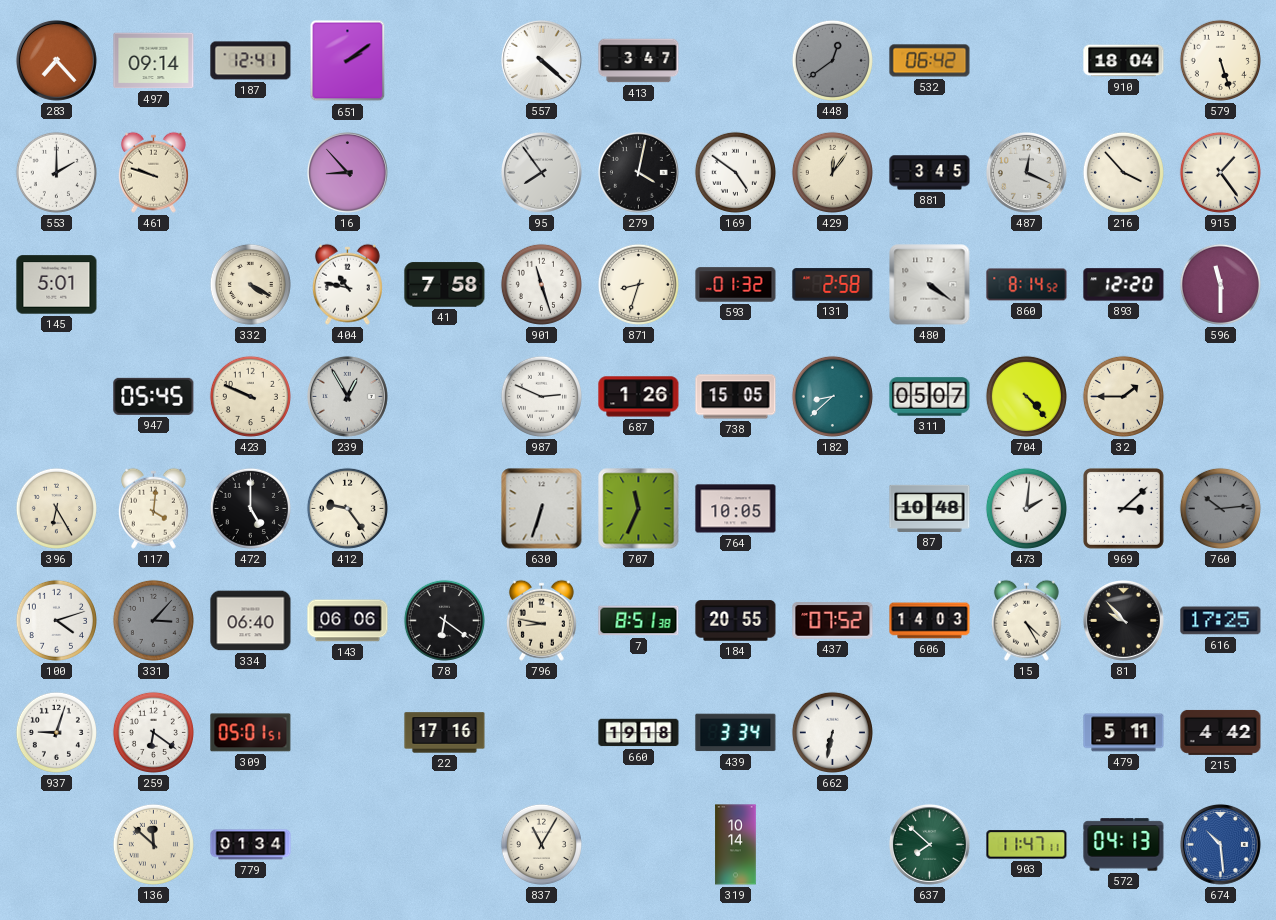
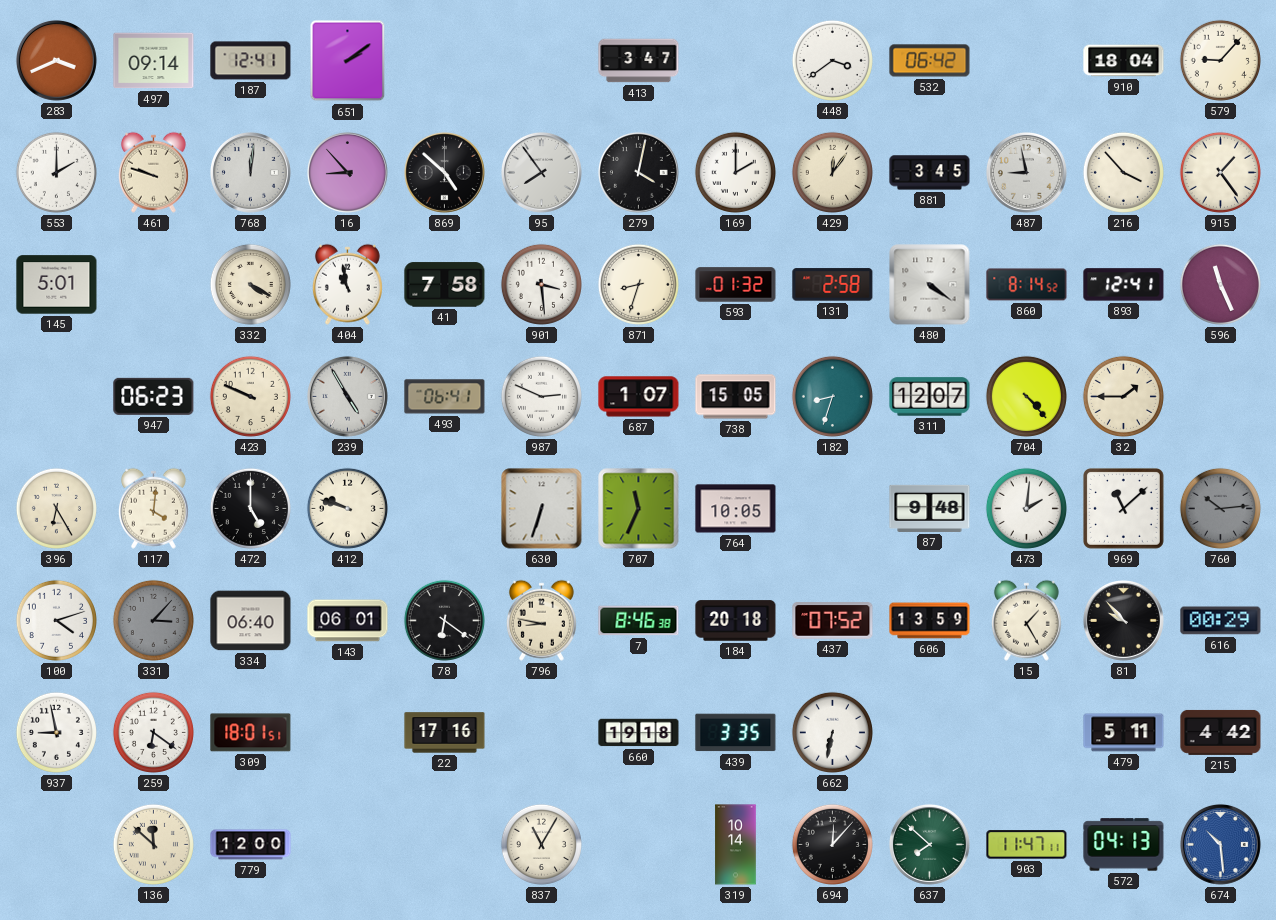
283: 7:23 -> 3:41 (56, 60)
557: 4:22 -> none (541, 60)
448: 12:39 -> 3:39 (832, 60)
448 dial: grey -> white (832, 60)
579: 5:27 -> 9:07 (1220, 60)
768: none -> 12:01 (250, 172)
869: none -> 4:52 (444, 172)
169: 4:51 -> 2:00 (735, 172)
487: 12:19 -> 8:58 (1026, 172)
404: 10:47 -> 10:58 (347, 284)
901: 11:27 -> 3:29 (541, 284)
893: 12:20 -> 12:41 (1124, 285)
596: 11:30 -> 11:26 (1220, 284)
947: 05:45 -> 06:23 (154, 396)
239: 12:55 -> 4:55 (347, 396)
493: none -> 06:41 (445, 397)
687: 1:26 -> 1:07 (639, 397)
182: 8:38 -> 8:33 (832, 396)
311: 05:07 -> 12:07 (930, 397)
412: 9:24 -> 9:48 (347, 508)
87: 10:48 -> 9:48 (930, 508)
969: 3:08 -> 11:08 (1123, 508)
143: 06:06 -> 06:01 (348, 621)
7: 8:51 -> 8:46 (639, 621)
184: 20:55 -> 20:18 (736, 621)
606: 14:03 -> 13:59 (930, 621)
15: 4:25 -> 1:25 (1026, 620)
616: 17:25 -> 00:29 (1221, 621)
937: 9:03 -> 8:58 (56, 732)
309: 05:01 -> 18:01 (251, 733)
439: 3:34 -> 3:35 (736, 733)
779: 01:34 -> 12:00 (251, 845)
694: none -> 12:07 (832, 844)
